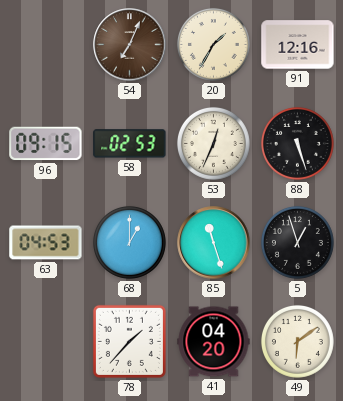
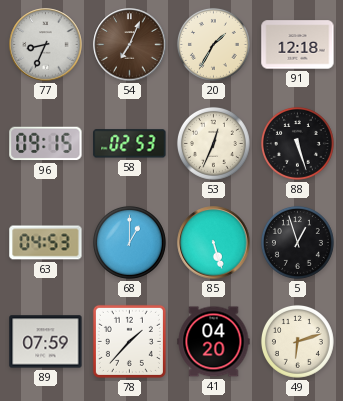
77: none -> 8:34 (46, 45)
91: 12:16 -> 12:18 (298, 45)
85: 11:27 -> 5:27 (214, 243)
89: none -> 07:59 (46, 342)
49: 6:09 -> 6:12 (297, 341)
